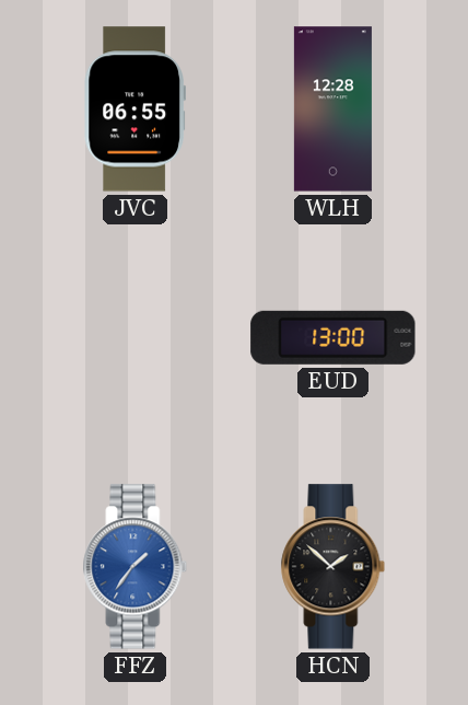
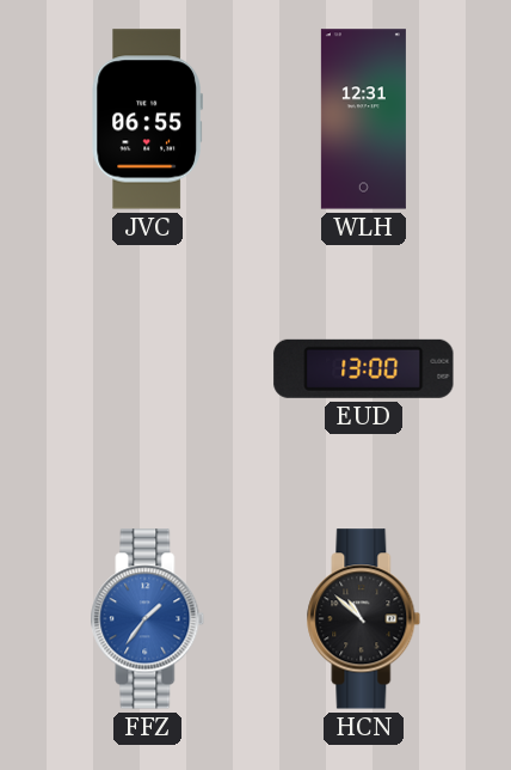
WLH: 12:28 -> 12:31 (363, 120)
HCN: 1:52 -> 10:52 (364, 619)
